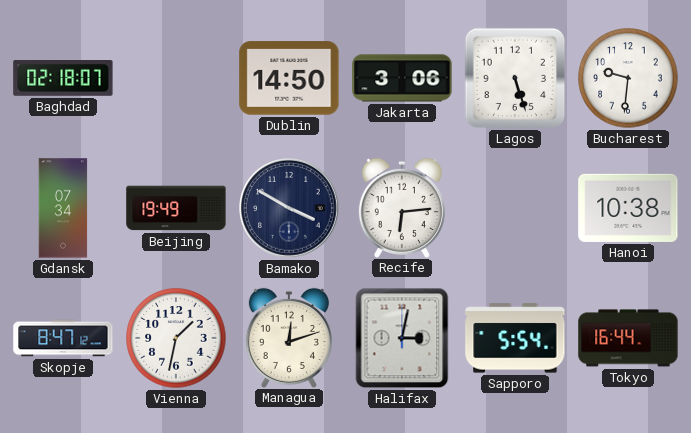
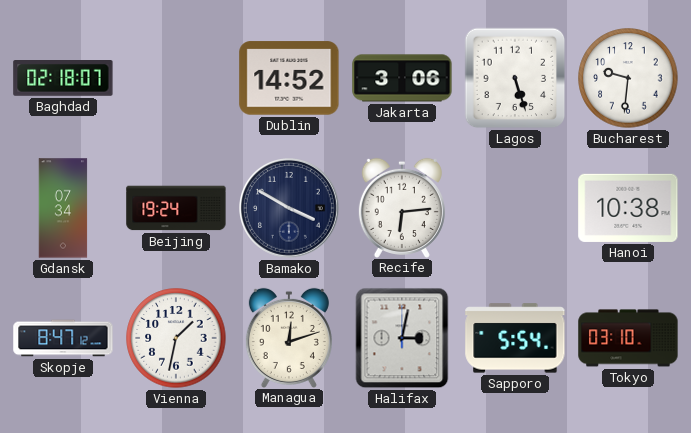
Dublin: 14:50 -> 14:52 (289, 78)
Beijing: 19:49 -> 19:24 (176, 208)
Tokyo: 16:44 -> 03:10 (628, 338)
